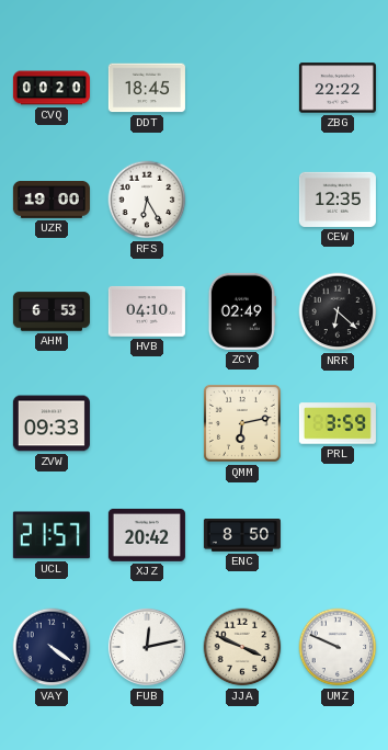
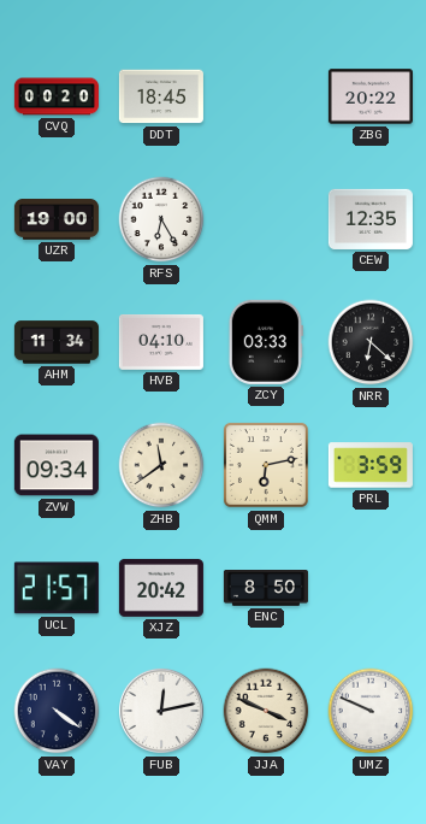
ZBG: 22:22 -> 20:22 (371, 96)
AHM: 6:53 -> 11:34 (57, 342)
ZCY: 02:49 -> 03:33 (266, 342)
ZVW: 09:33 -> 09:34 (57, 465)
ZHB: none -> 11:39 (161, 465)
